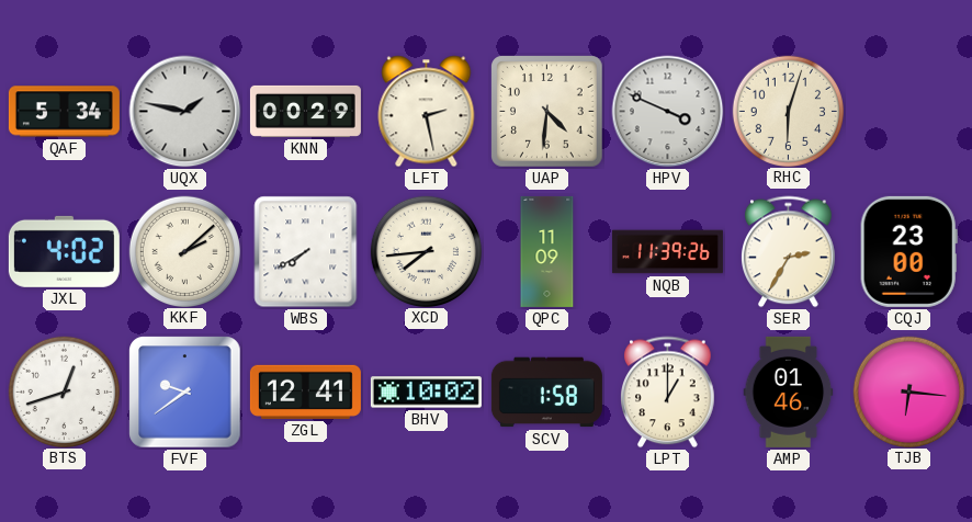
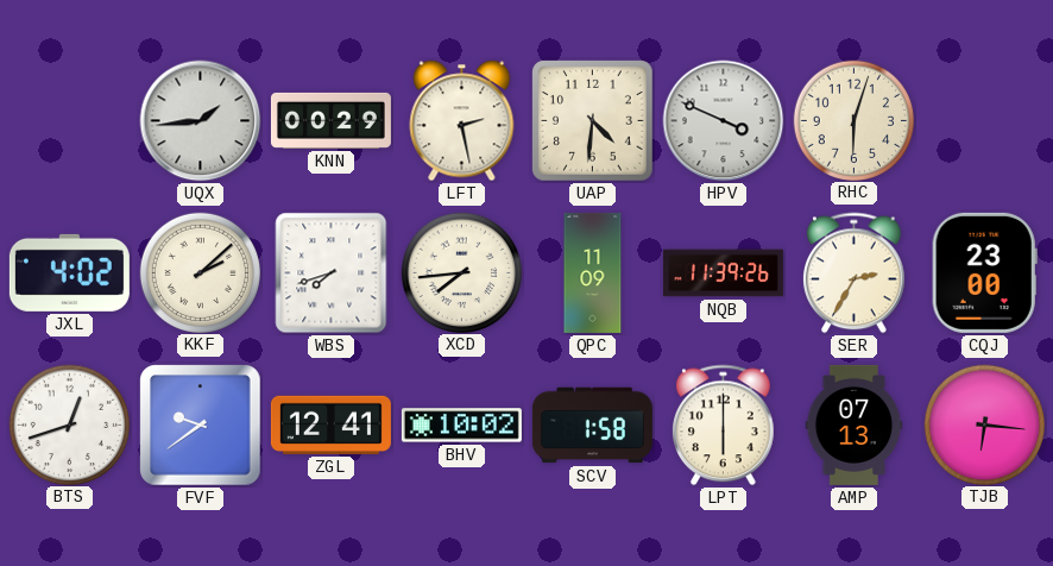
QAF: 5:34 -> none (64, 112)
UQX: 1:47 -> 1:44 (201, 121)
WBS: 7:40 -> 7:42 (332, 273)
LPT: 1:00 -> 6:00 (724, 426)
AMP: 01:46 -> 07:13 (855, 424)
